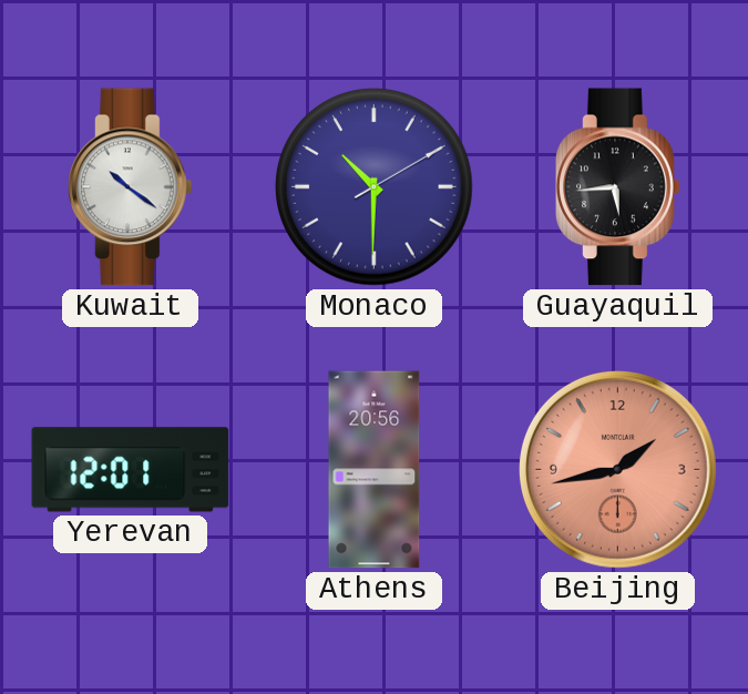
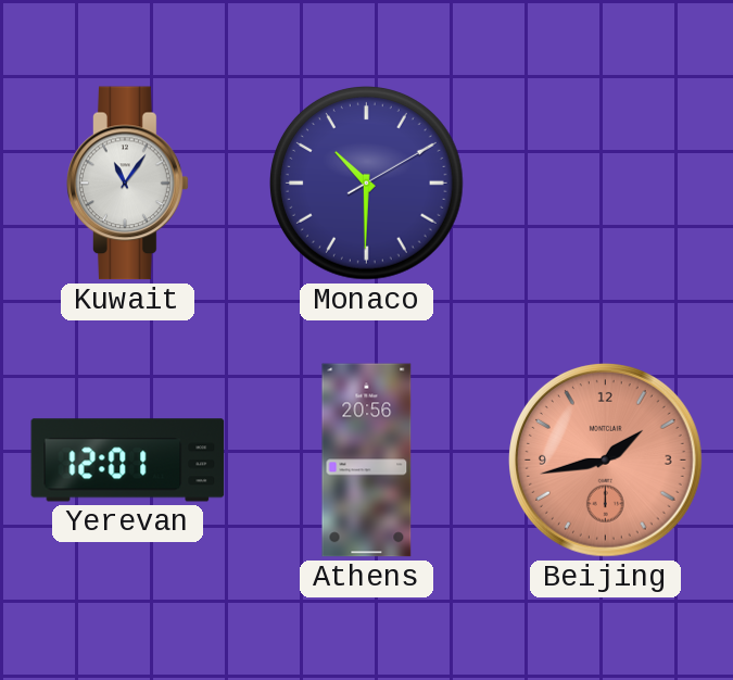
Kuwait: 10:21 -> 11:06 (128, 184)
Guayaquil: 5:44 -> none (618, 187)
